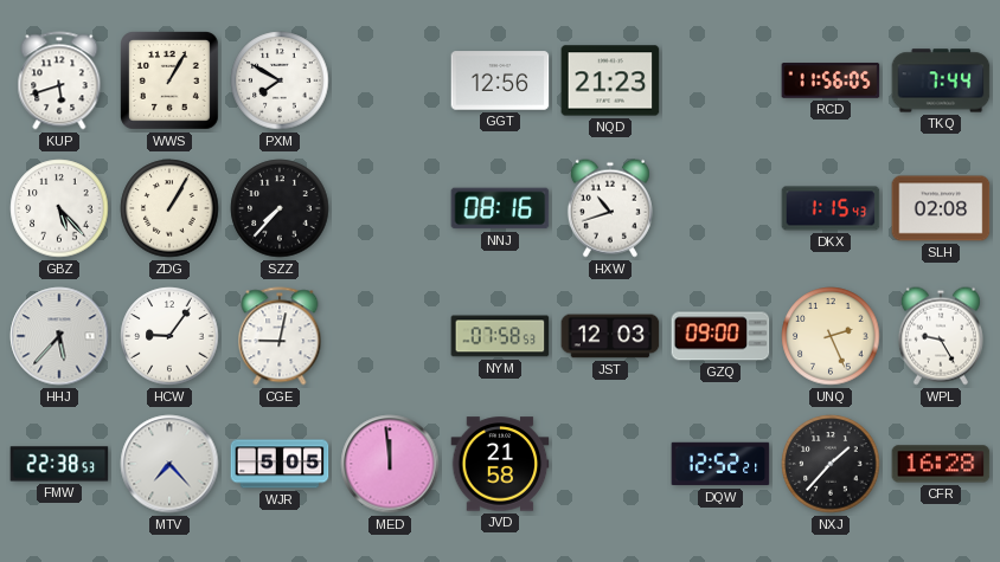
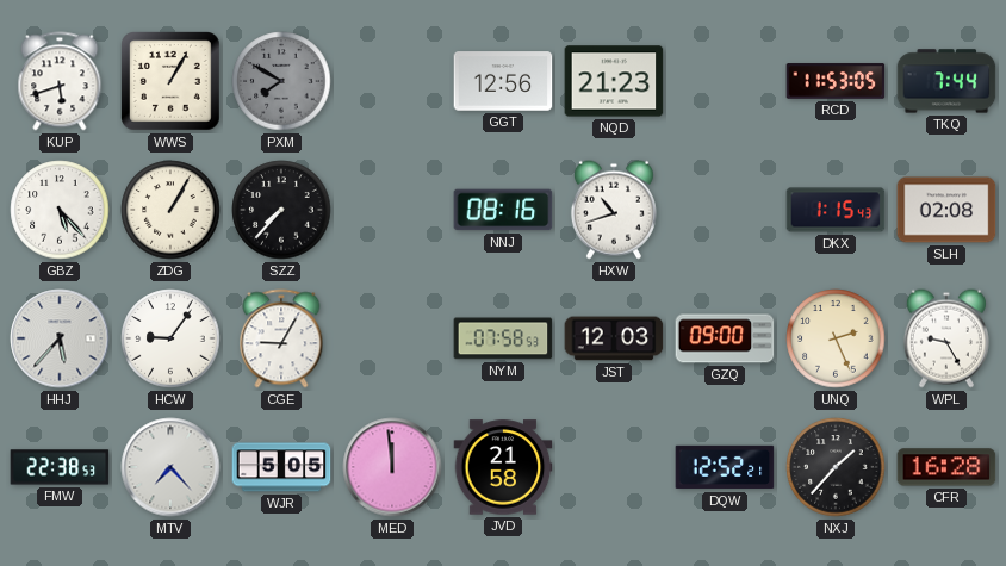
PXM dial: white -> grey (281, 81)
RCD: 11:56 -> 11:53 (836, 81)
CGE: 9:02 -> 9:05 (281, 338)
